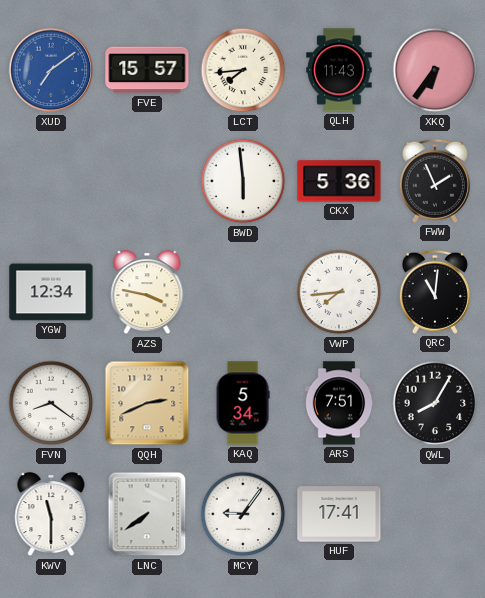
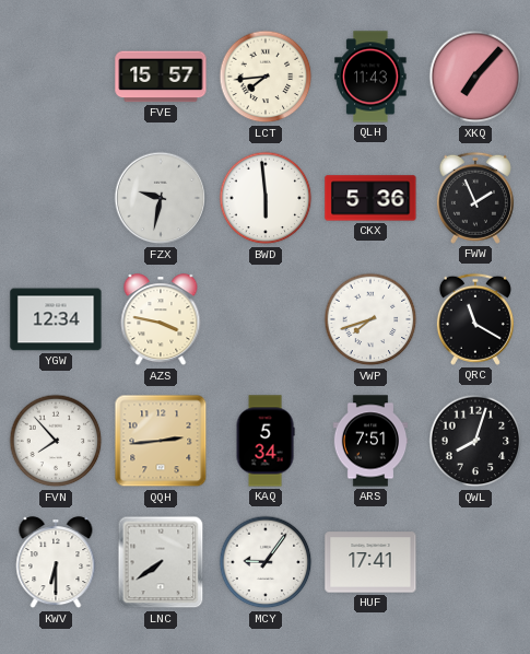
XUD: 7:09 -> none (51, 70)
XKQ: 6:36 -> 7:07 (475, 77)
FZX: none -> 9:32 (161, 198)
VWP: 7:44 -> 7:42 (370, 319)
QRC: 11:01 -> 11:20 (475, 319)
FVN: 8:21 -> 7:53 (56, 441)
QQH: 2:41 -> 2:44 (161, 441)
QWL: 8:05 -> 8:03 (475, 441)
KWV: 11:30 -> 6:30 (56, 563)
